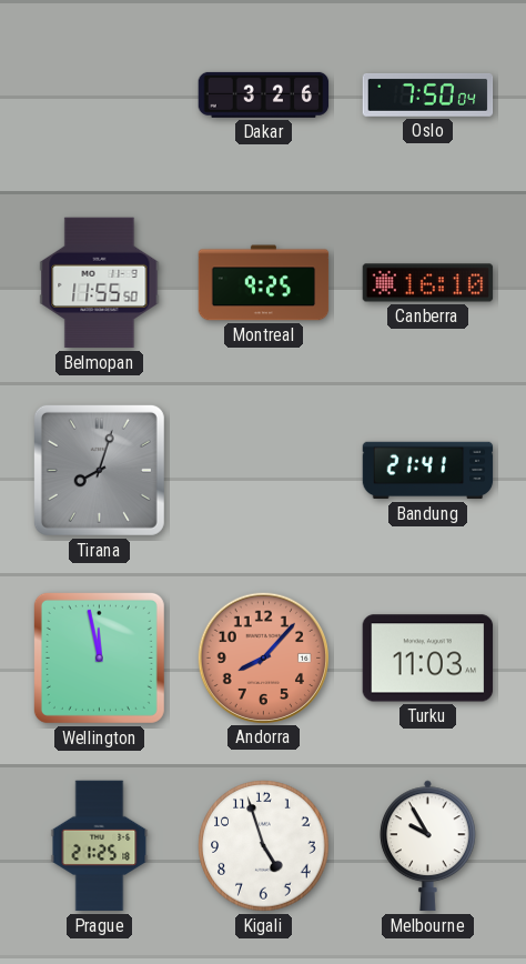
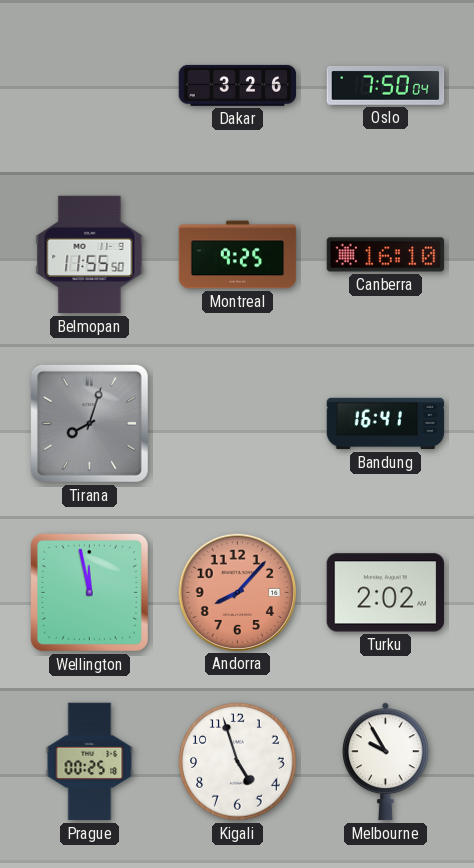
Bandung: 21:41 -> 16:41 (386, 424)
Turku: 11:03 -> 2:02 (386, 593)
Prague: 21:25 -> 00:25 (90, 762)
